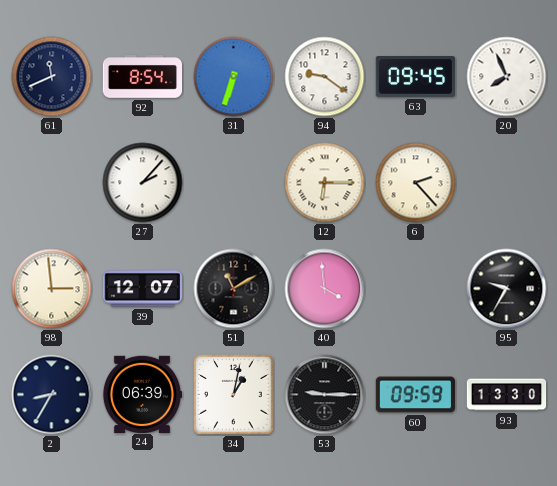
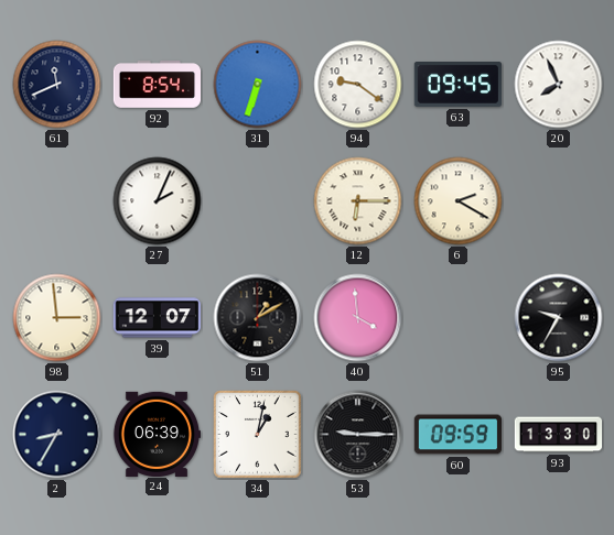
27: 2:07 -> 2:04 (158, 201)
6: 2:23 -> 2:20 (459, 201)
51: 11:10 -> 1:10 (258, 318)
